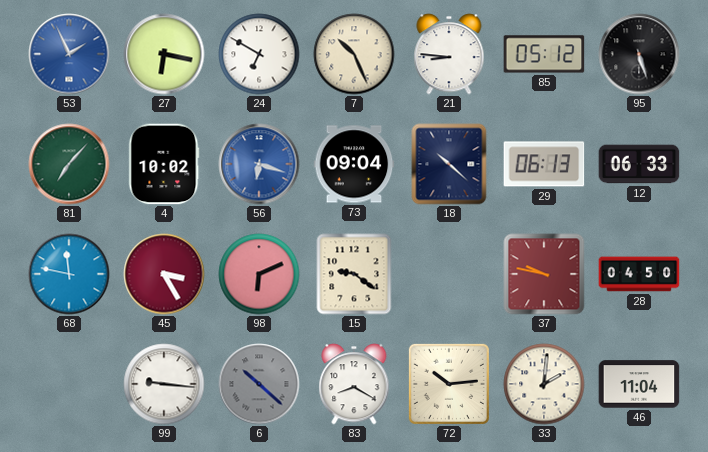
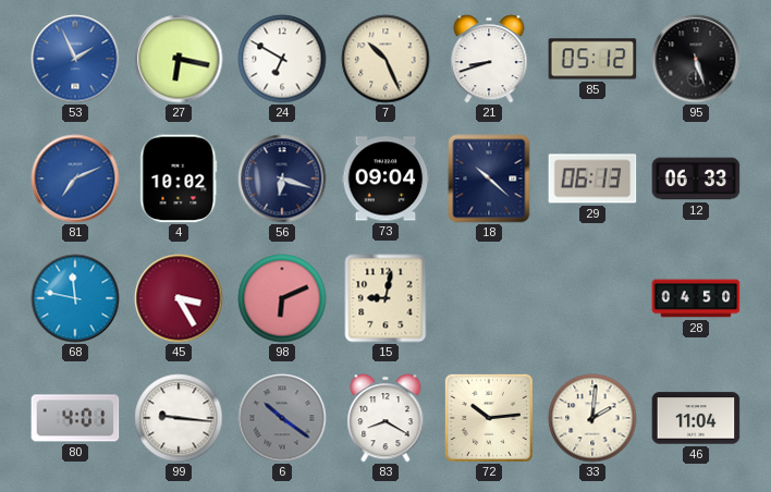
21: 8:46 -> 8:42 (489, 59)
81: 7:07 -> 7:11 (75, 179)
81 dial: green -> blue (75, 179)
56 dial: blue -> navy (282, 179)
15: 9:21 -> 9:02 (385, 298)
37: 9:47 -> none (544, 274)
80: none -> 4:01 (75, 418)
6: 10:22 -> 10:21 (282, 418)
